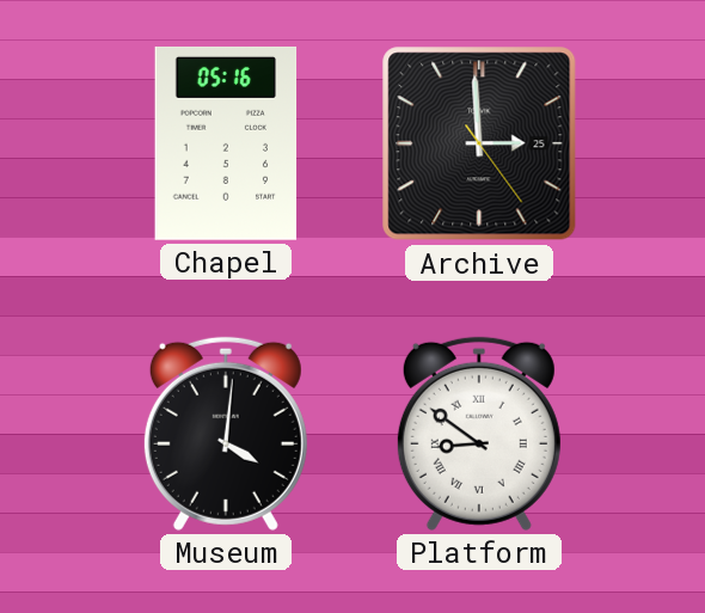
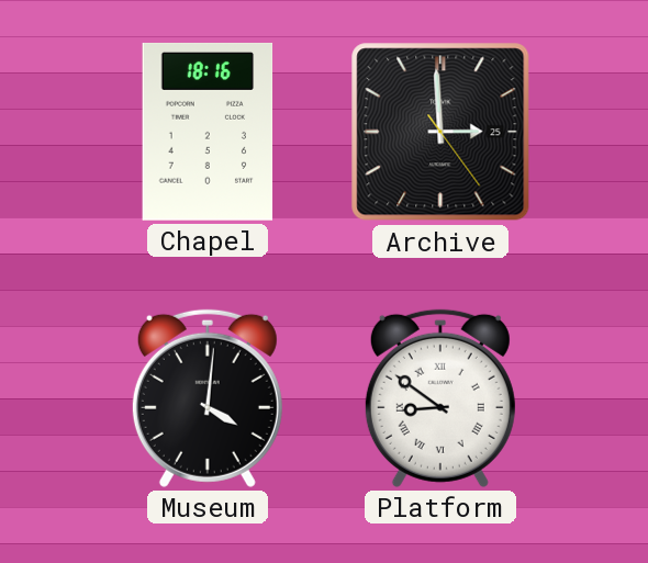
Chapel: 05:16 -> 18:16 (208, 132)
